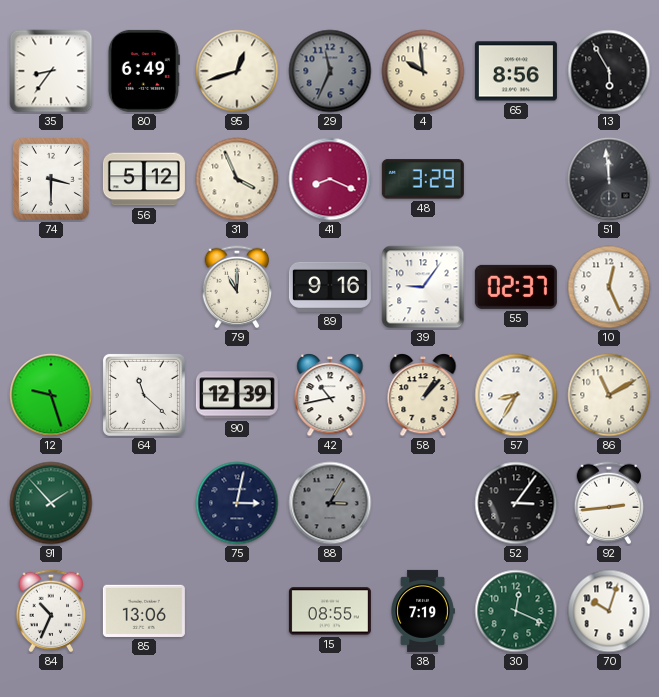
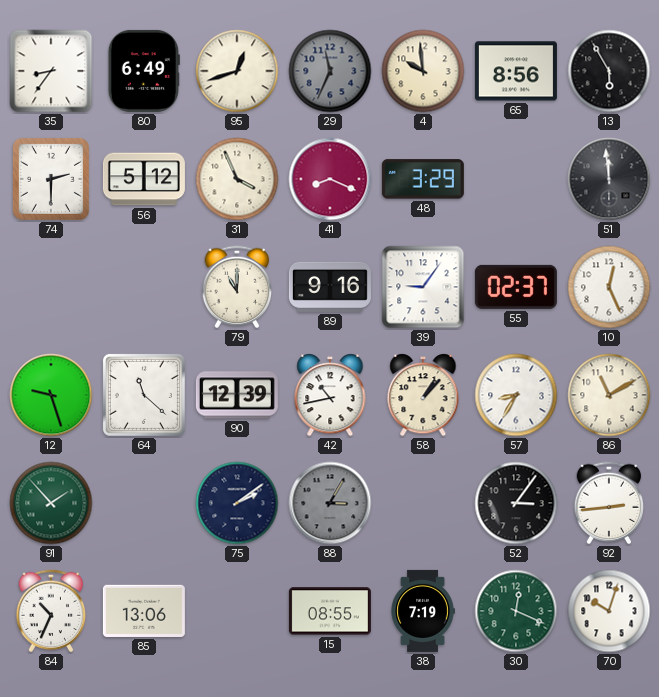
74: 3:30 -> 2:30 (51, 179)
75: 3:02 -> 2:09 (237, 503)
